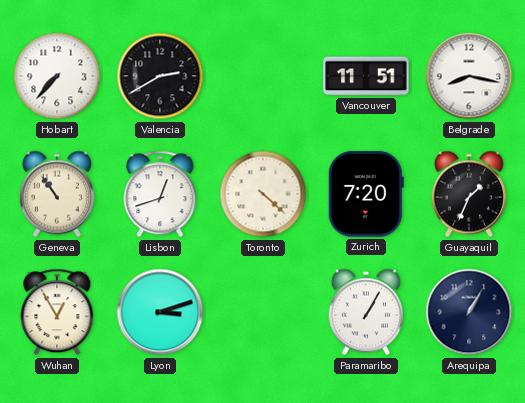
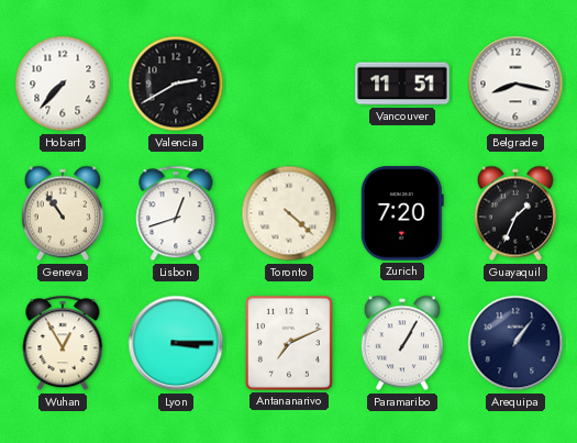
Lyon: 3:12 -> 3:15 (176, 343)
Antananarivo: none -> 7:11 (289, 343)
Arequipa: 1:05 -> 1:06 (515, 343)
